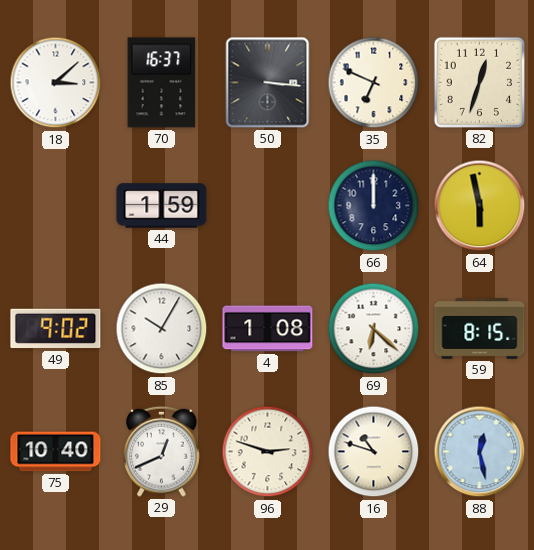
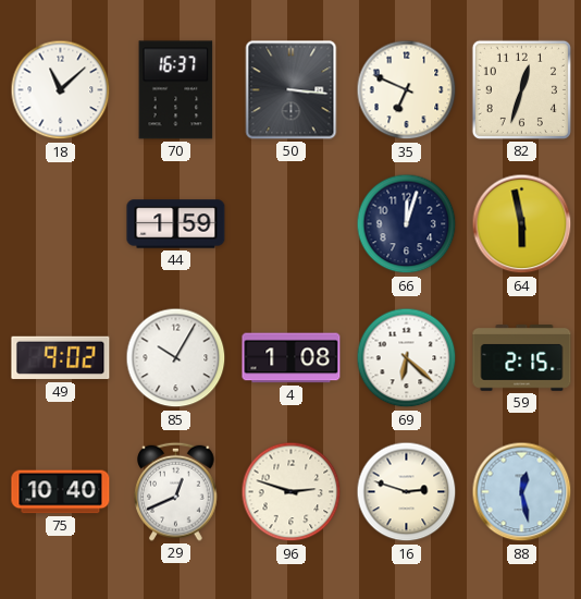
18: 3:08 -> 11:08 (61, 90)
66: 12:00 -> 12:03 (407, 224)
59: 8:15 -> 2:15 (522, 358)
16: 10:48 -> 2:48 (407, 492)
